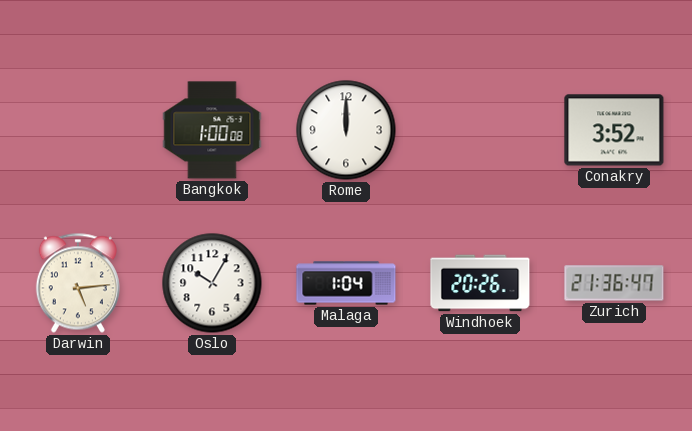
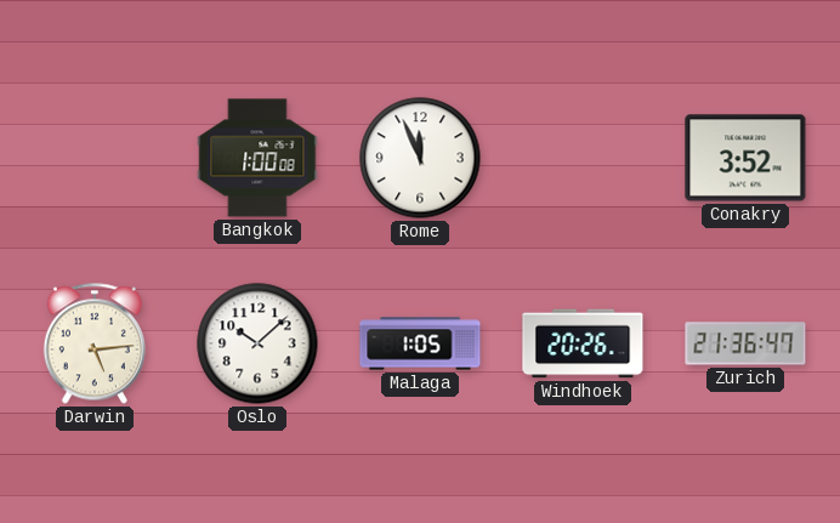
Rome: 12:00 -> 11:56 (420, 158)
Oslo: 10:05 -> 10:08 (257, 343)
Malaga: 1:04 -> 1:05 (420, 343)
